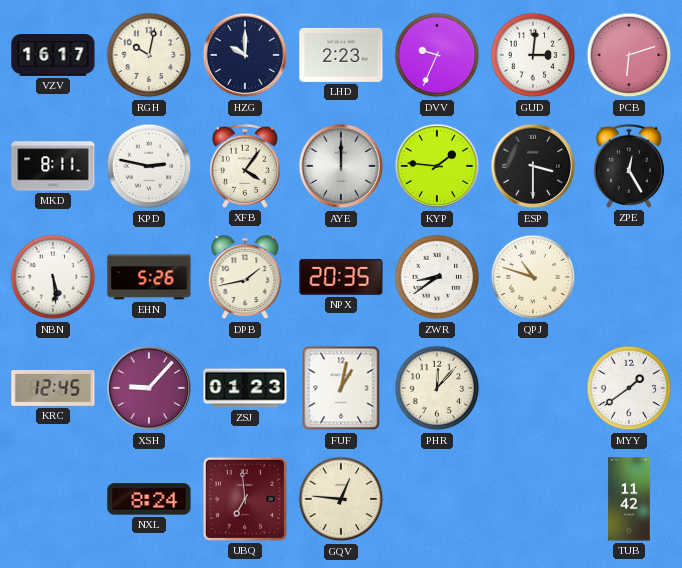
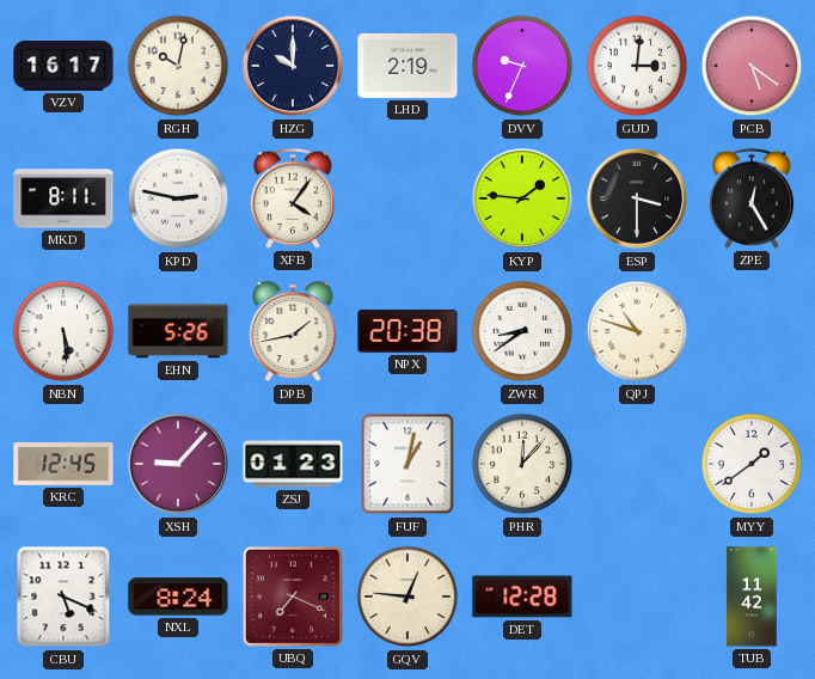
LHD: 2:23 -> 2:19 (407, 66)
PCB: 6:12 -> 5:21 (752, 66)
AYE: 12:00 -> none (341, 166)
NPX: 20:35 -> 20:38 (407, 331)
CBU: none -> 5:19 (63, 597)
UBQ: 6:59 -> 7:19 (293, 597)
DET: none -> 12:28 (522, 597)
